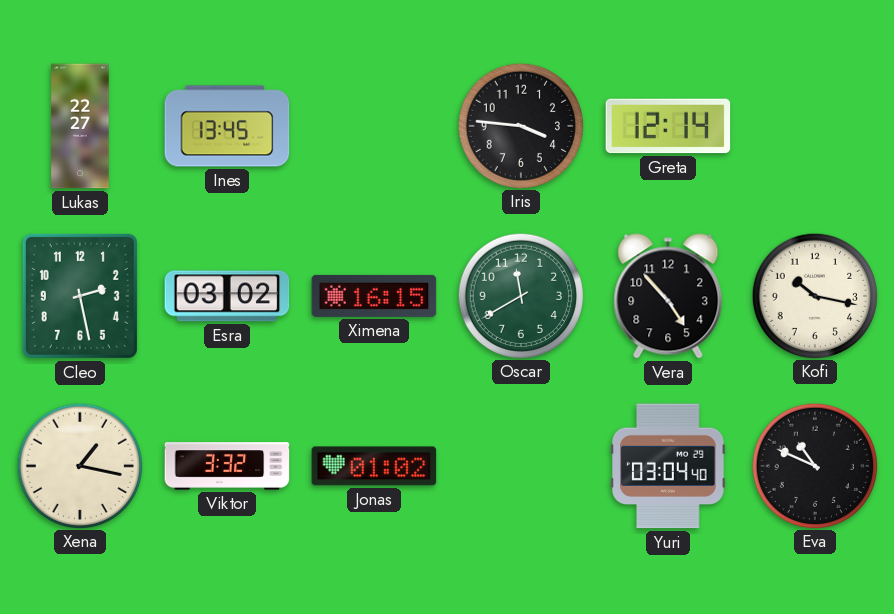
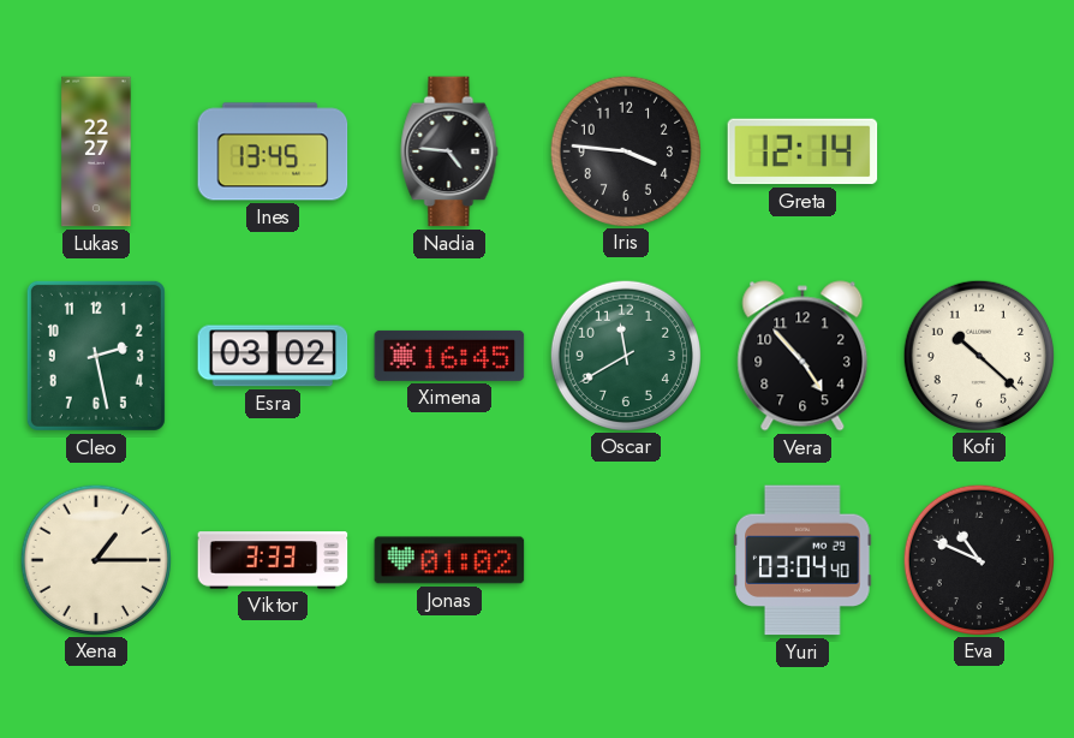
Nadia: none -> 4:46 (449, 151)
Ximena: 16:15 -> 16:45 (449, 356)
Kofi: 10:17 -> 10:22 (978, 355)
Xena: 1:17 -> 1:15 (95, 559)
Viktor: 3:32 -> 3:33 (273, 560)
